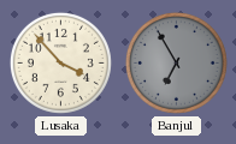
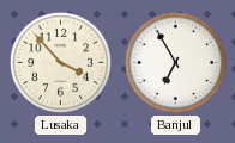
Banjul dial: grey -> white (175, 62)
